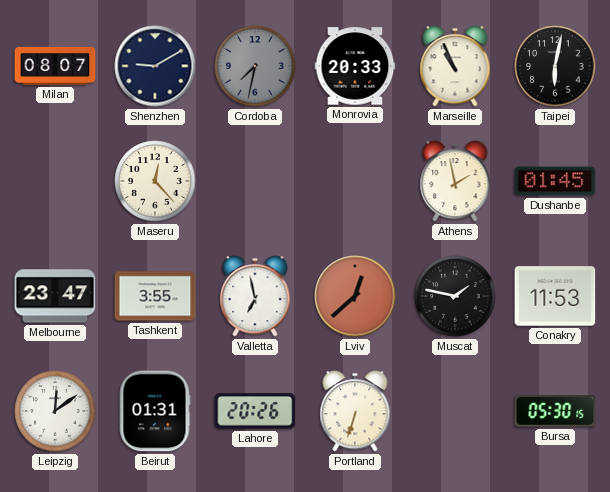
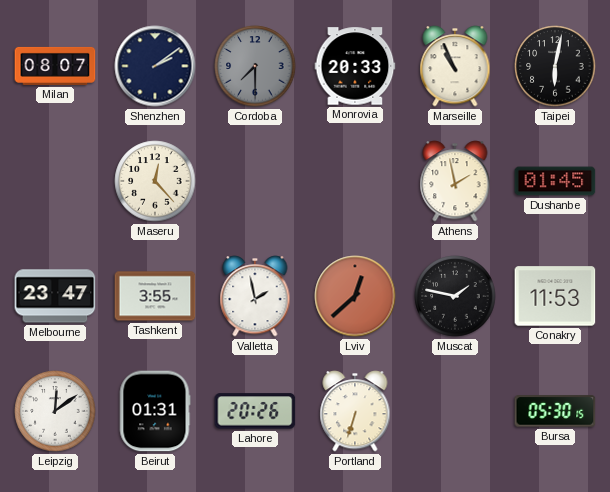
Shenzhen: 9:10 -> 2:09 (155, 66)
Cordoba: 7:32 -> 7:30 (255, 66)
Valletta: 6:58 -> 1:58 (255, 296)
